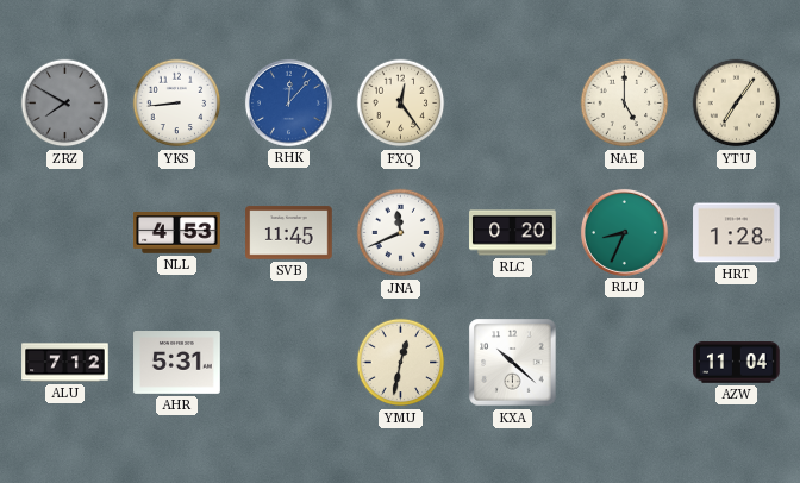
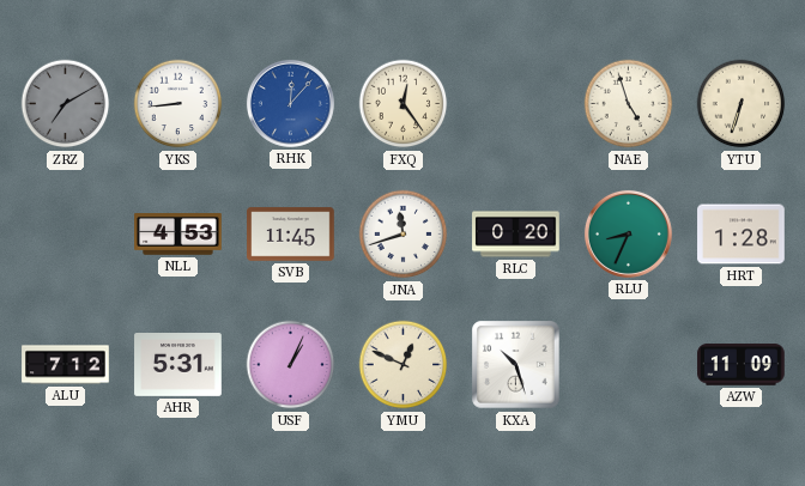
ZRZ: 7:50 -> 7:10 (66, 104)
NAE: 5:00 -> 4:57 (629, 104)
YTU: 7:06 -> 6:33 (742, 104)
JNA: 11:41 -> 11:42 (404, 235)
USF: none -> 1:04 (291, 365)
YMU: 12:32 -> 12:49 (404, 365)
KXA: 10:22 -> 10:27 (516, 365)
AZW: 11:04 -> 11:09 (742, 365)
